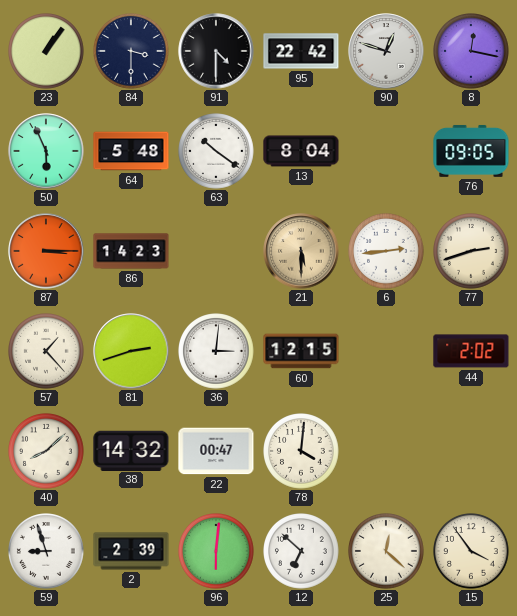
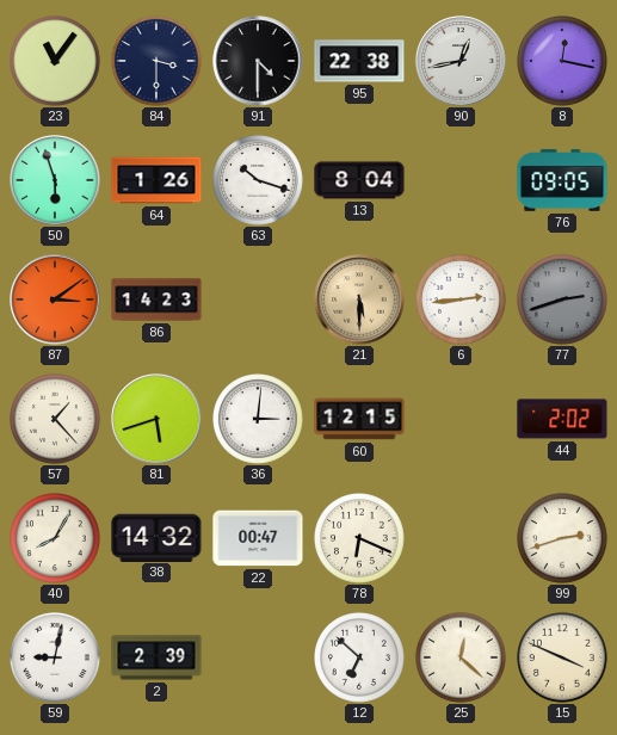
23: 1:06 -> 11:06 (56, 62)
95: 22:42 -> 22:38 (359, 61)
90: 12:48 -> 12:43 (461, 61)
50: 5:56 -> 5:57 (55, 180)
64: 5:48 -> 1:26 (156, 180)
63: 10:21 -> 10:18 (259, 181)
87: 3:15 -> 3:09 (55, 299)
77 dial: cream -> grey (563, 301)
81: 2:42 -> 5:42 (156, 419)
40: 8:08 -> 8:05 (56, 539)
78: 4:01 -> 6:19 (360, 539)
99: none -> 2:42 (563, 539)
59: 8:57 -> 9:02 (56, 659)
96: 6:01 -> none (217, 552)
15: 3:54 -> 3:49 (563, 659)
